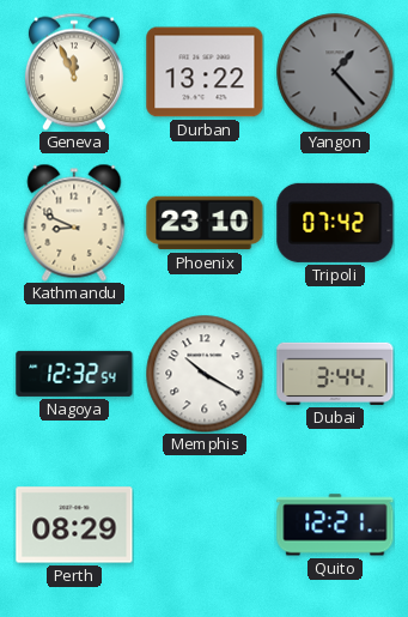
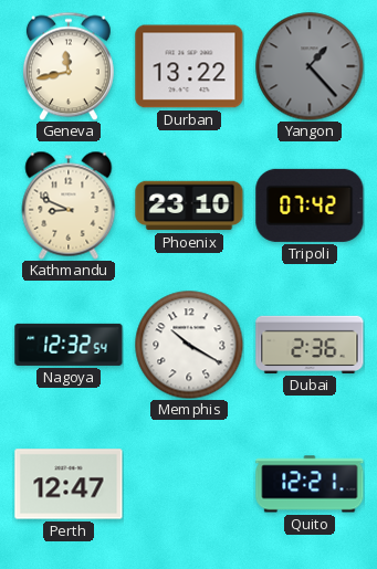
Geneva: 11:56 -> 11:43 (69, 66)
Dubai: 3:44 -> 2:36 (310, 345)
Perth: 08:29 -> 12:47 (69, 484)
